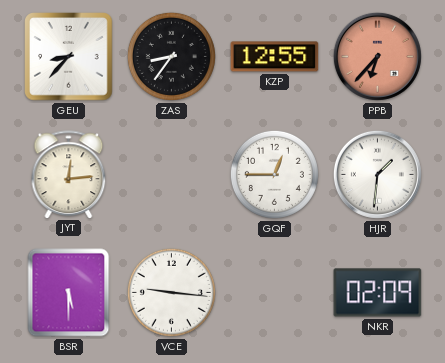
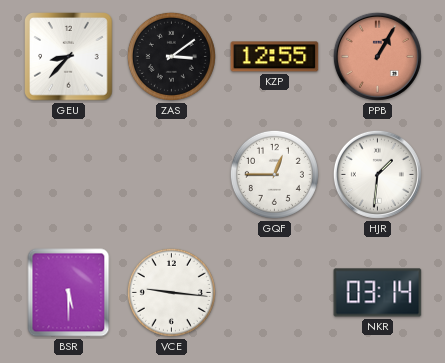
ZAS: 8:36 -> 3:09 (171, 56)
PPB: 6:37 -> 1:05 (377, 56)
JYT: 12:14 -> none (69, 174)
NKR: 02:09 -> 03:14 (378, 293)
